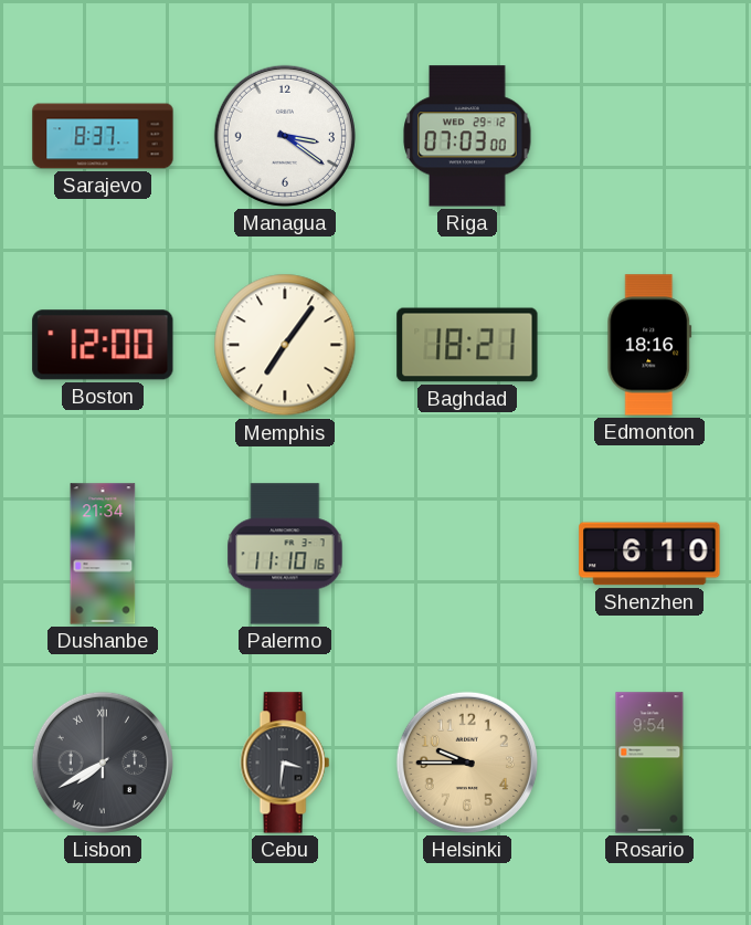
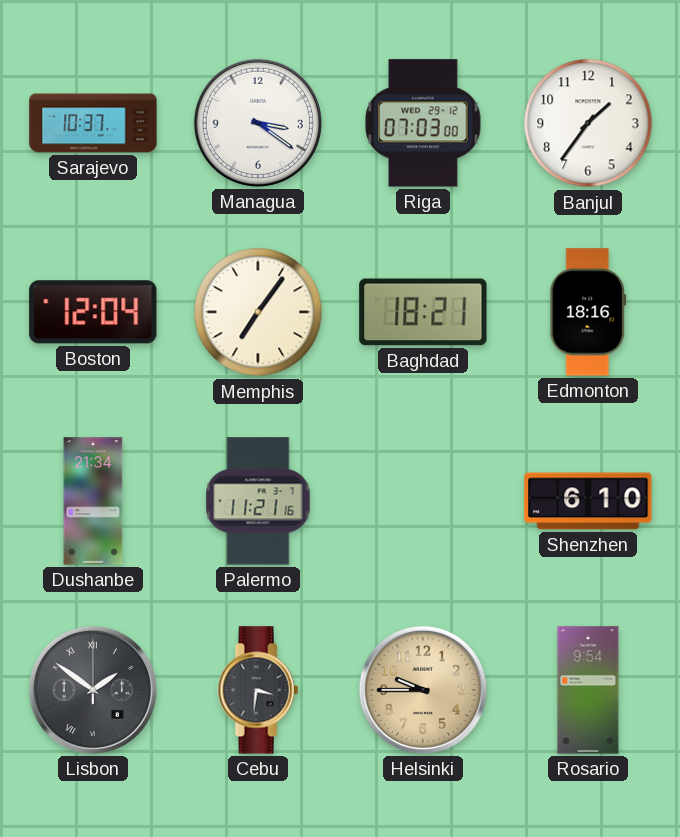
Sarajevo: 8:37 -> 10:37 (93, 123)
Banjul: none -> 1:36 (588, 123)
Boston: 12:00 -> 12:04 (93, 312)
Palermo: 11:10 -> 11:21 (258, 501)
Lisbon: 7:40 -> 1:51 (93, 690)
